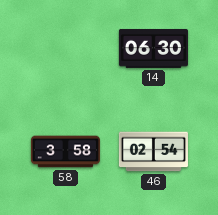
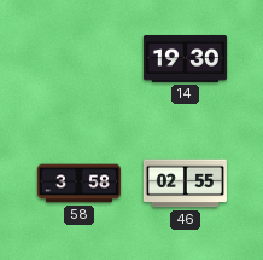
14: 06:30 -> 19:30 (185, 58)
46: 02:54 -> 02:55 (185, 184)
